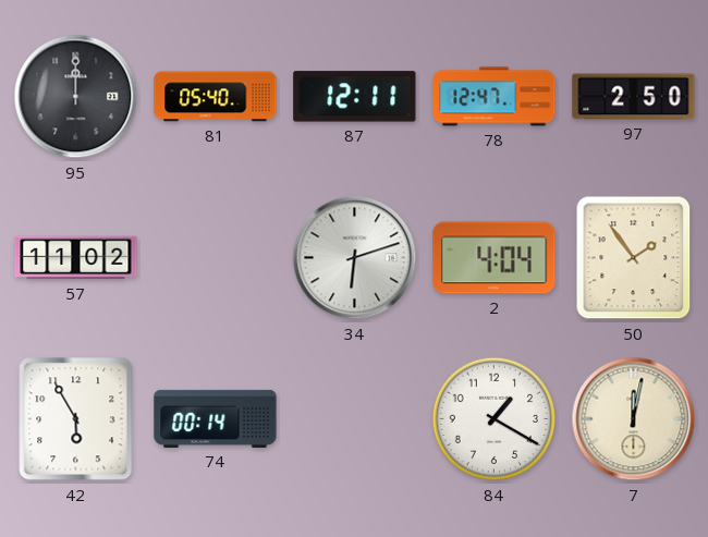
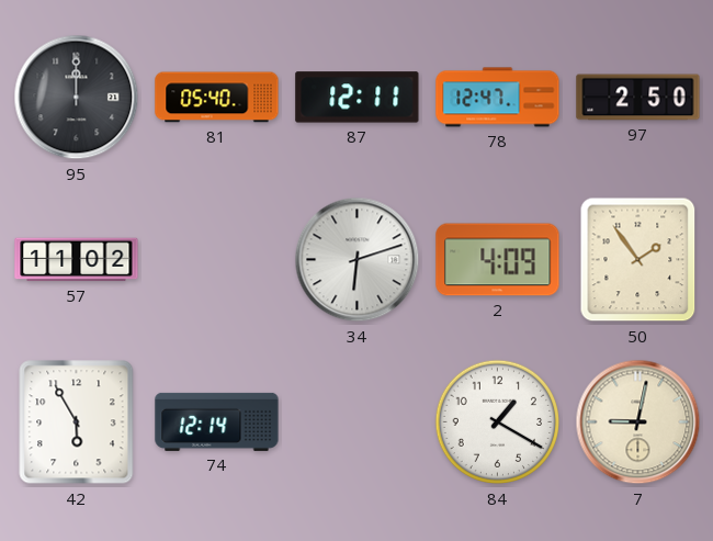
2: 4:04 -> 4:09 (498, 260)
74: 00:14 -> 12:14 (217, 421)
7: 12:02 -> 9:02 (638, 422)
